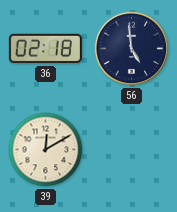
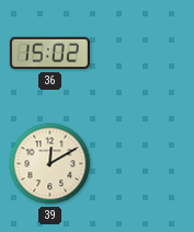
36: 02:18 -> 15:02 (49, 54)
56: 4:59 -> none (132, 49)
